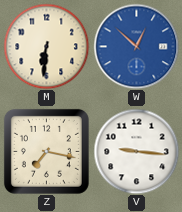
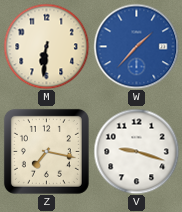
W: 12:52 -> 1:37 (136, 46)
V: 9:16 -> 9:18 (136, 151)
